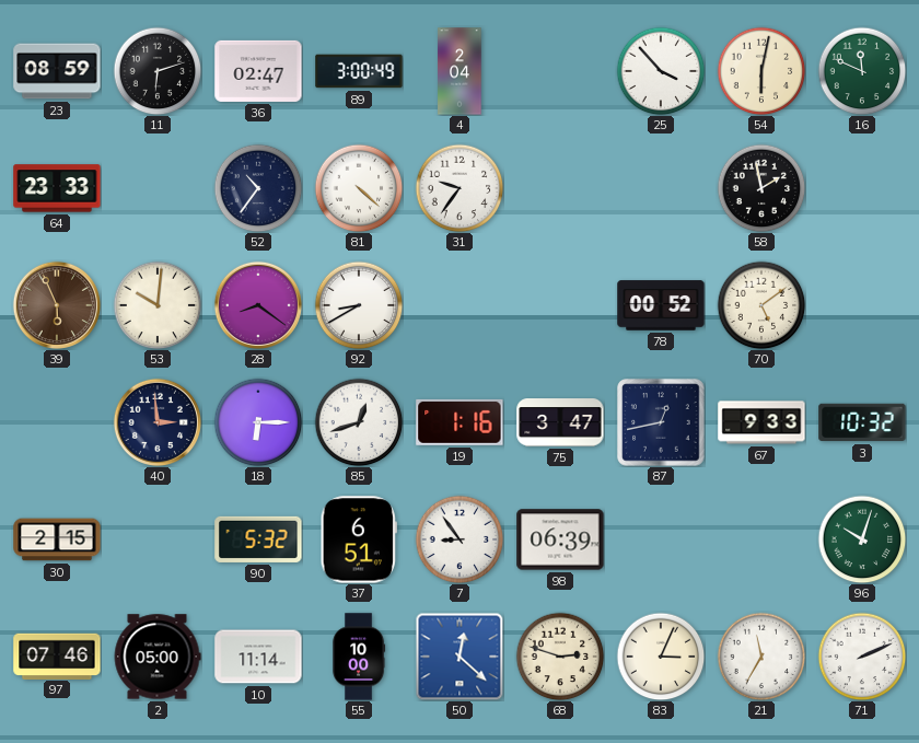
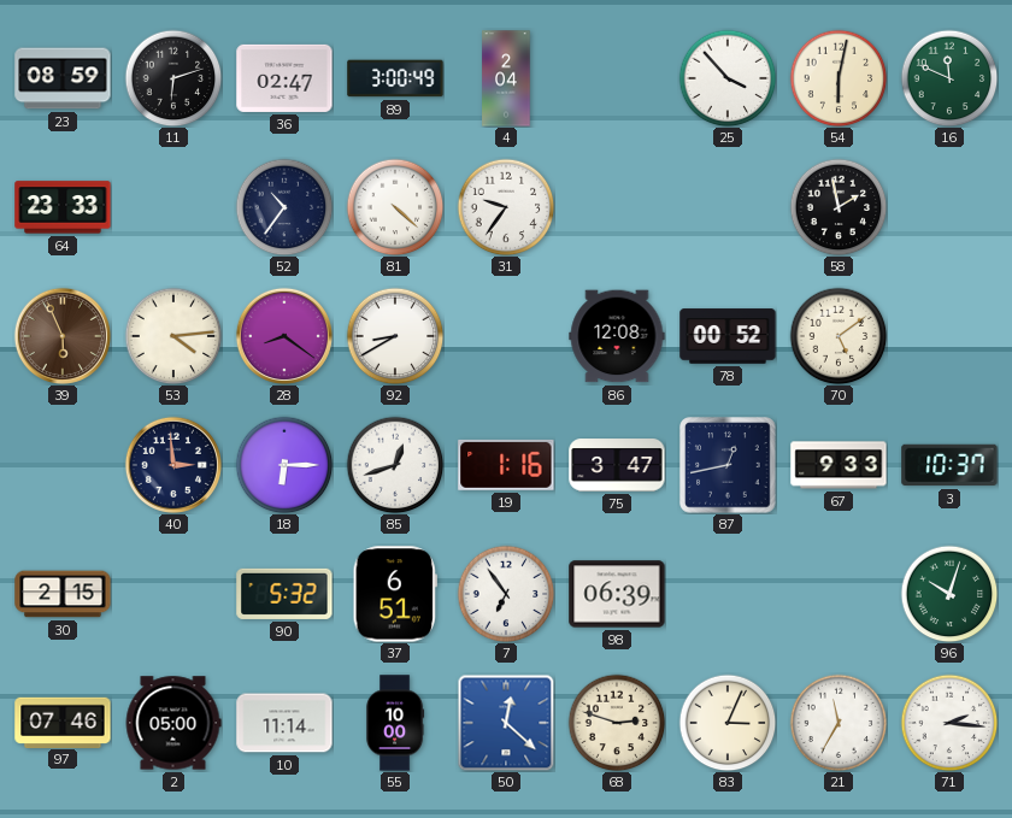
53: 10:01 -> 4:14 (173, 336)
86: none -> 12:08 (617, 336)
3: 10:32 -> 10:37 (949, 465)
7: 8:54 -> 6:54 (506, 594)
71: 2:11 -> 2:16 (949, 723)
